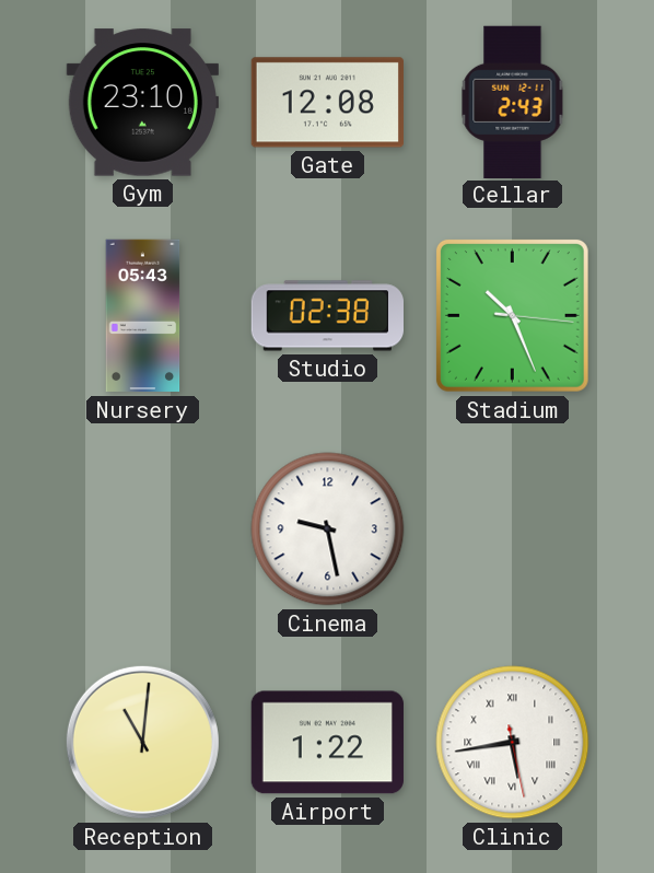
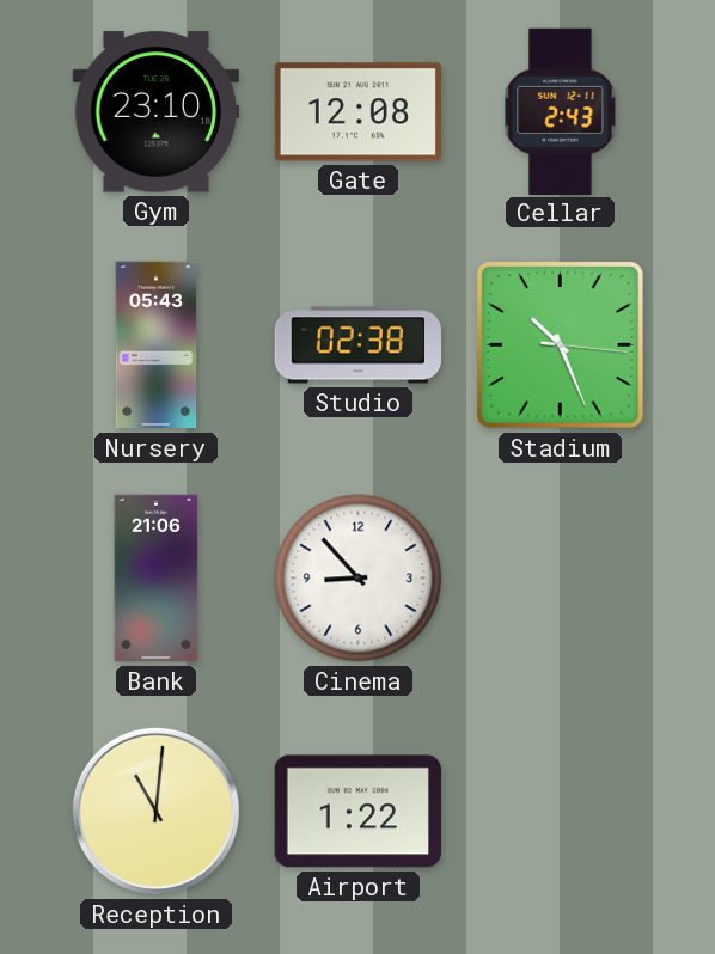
Bank: none -> 21:06 (157, 579)
Cinema: 9:28 -> 8:53 (359, 579)
Clinic: 5:43 -> none (513, 743)
